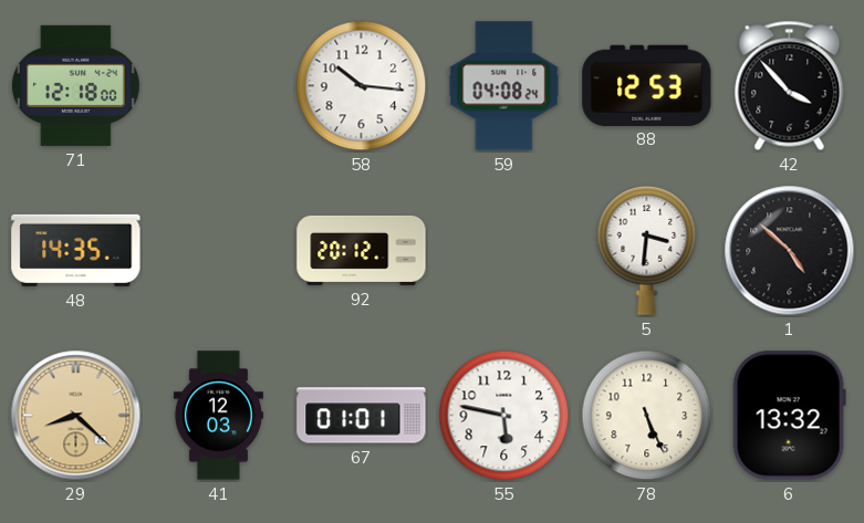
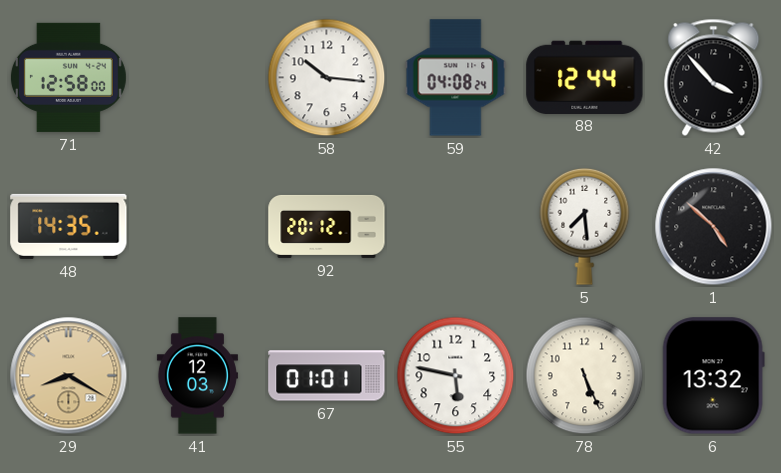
71: 12:18 -> 12:58 (68, 77)
88: 12:53 -> 12:44 (585, 77)
5: 3:31 -> 7:29 (585, 226)
29: 8:22 -> 8:20 (69, 376)
